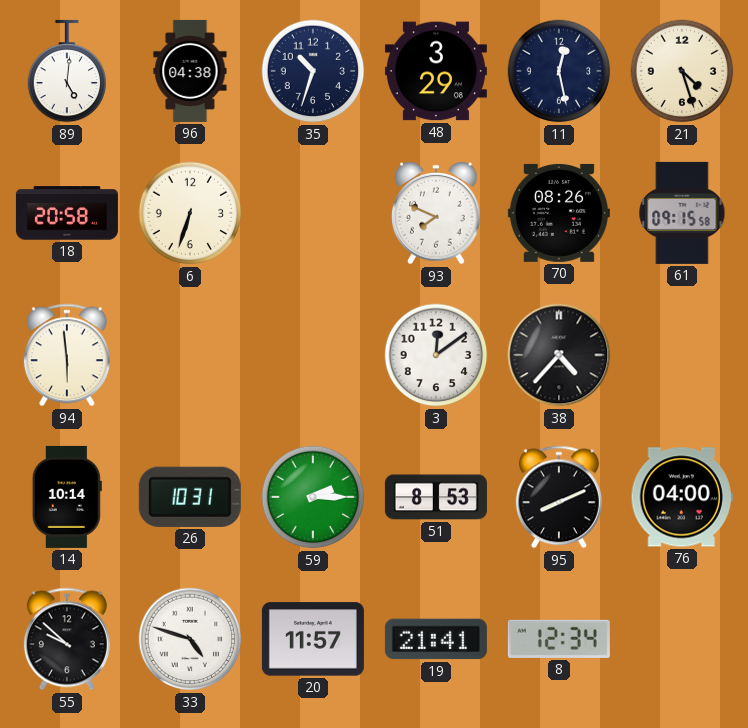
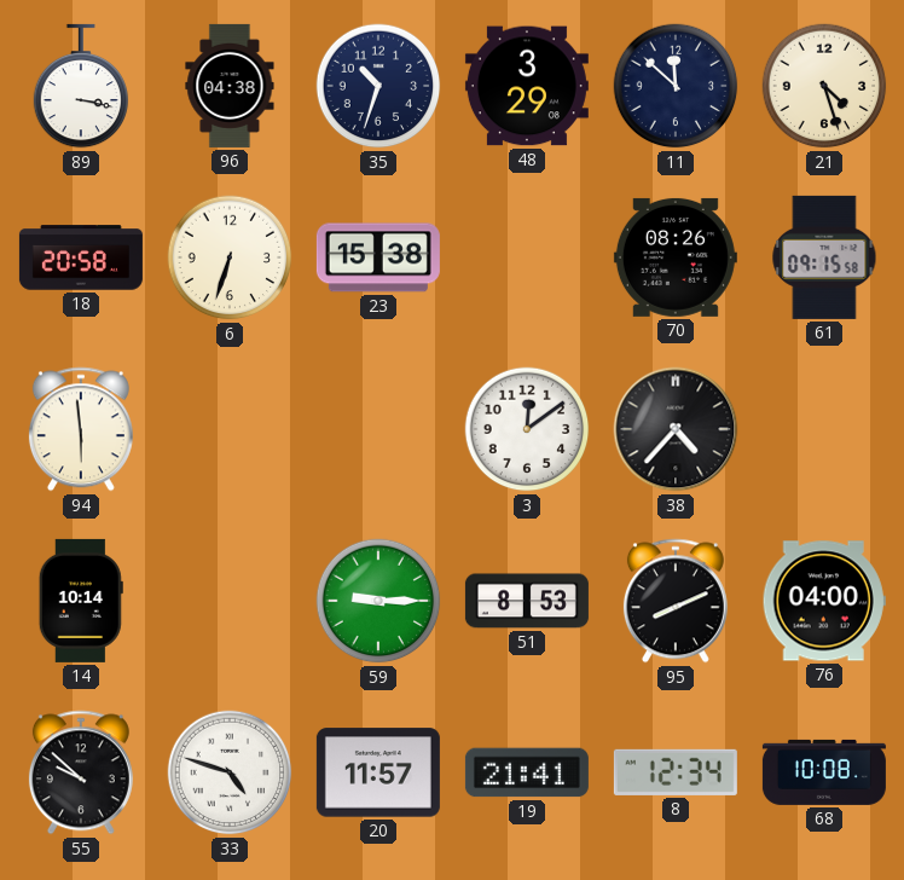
89: 5:01 -> 3:17 (81, 86)
11: 12:28 -> 11:52 (676, 86)
23: none -> 15:38 (378, 257)
93: 7:49 -> none (436, 214)
26: 10:31 -> none (190, 497)
59: 2:15 -> 9:15 (378, 601)
68: none -> 10:08 (824, 772)
